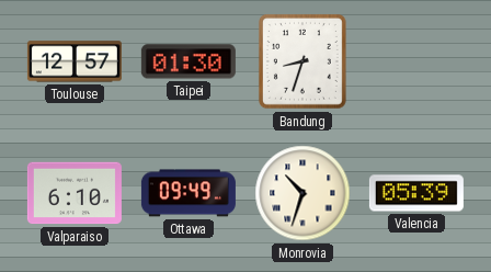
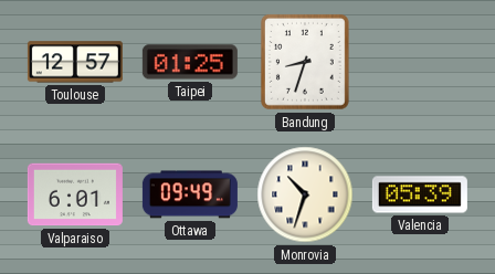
Taipei: 01:30 -> 01:25 (190, 62)
Valparaiso: 6:10 -> 6:01 (75, 194)
